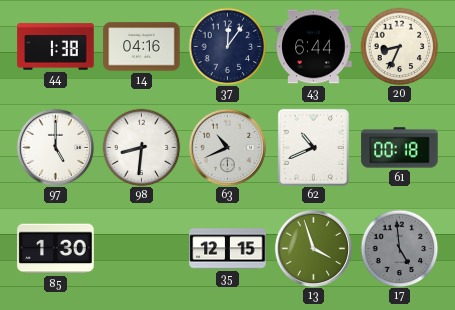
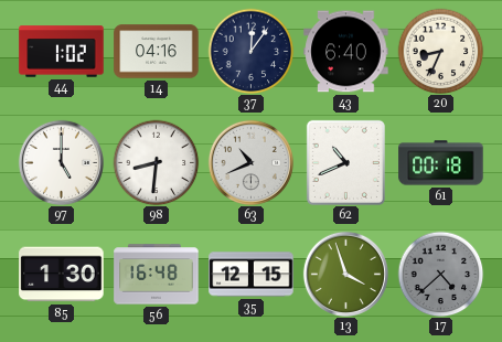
44: 1:38 -> 1:02 (62, 52)
43: 6:44 -> 6:40 (346, 52)
56: none -> 16:48 (157, 275)
17: 4:59 -> 4:38 (440, 274)
